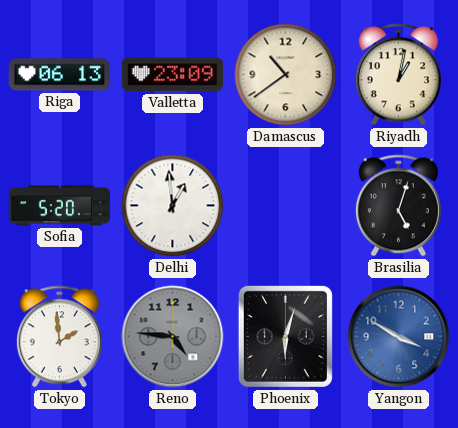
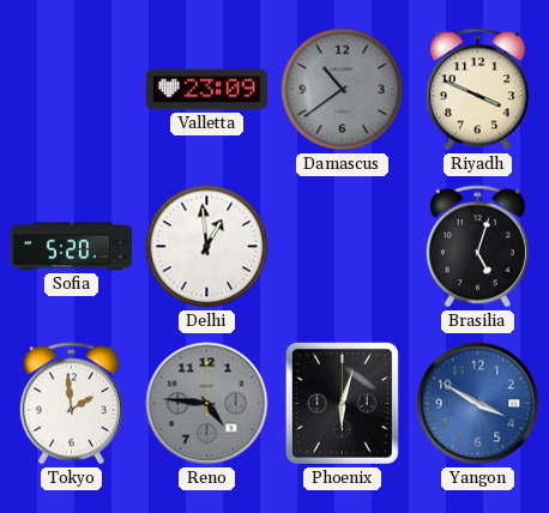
Riga: 06:13 -> none (60, 75)
Damascus dial: cream -> grey (343, 90)
Riyadh: 1:02 -> 3:49 (477, 90)
